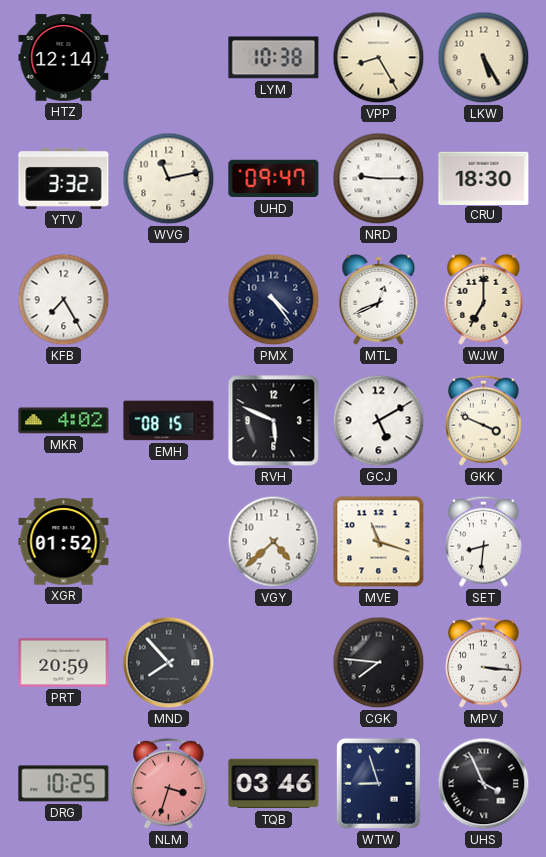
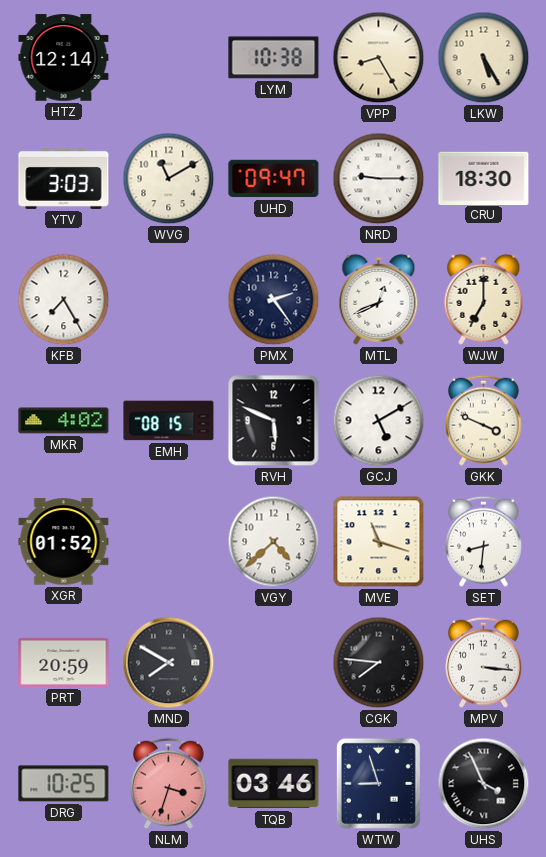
YTV: 3:32 -> 3:03 (64, 178)
WVG: 11:13 -> 11:10 (169, 179)
PMX: 4:24 -> 2:24 (274, 300)
MND: 7:53 -> 7:50 (169, 663)
